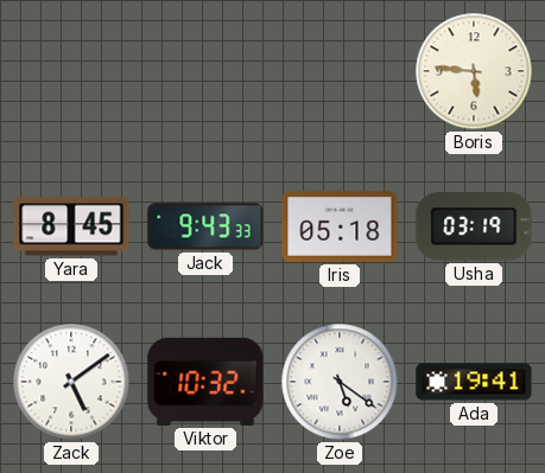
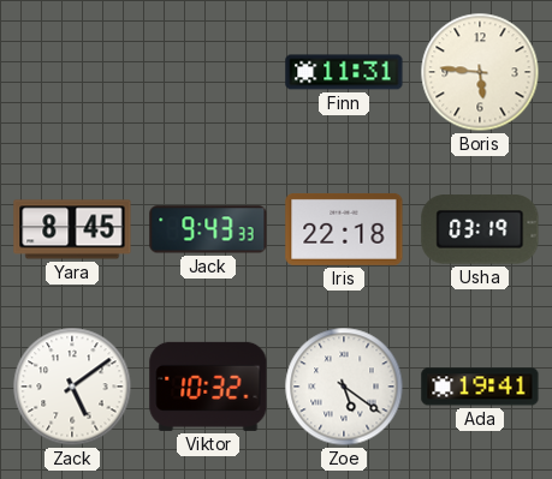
Finn: none -> 11:31 (344, 72)
Iris: 05:18 -> 22:18 (344, 229)
